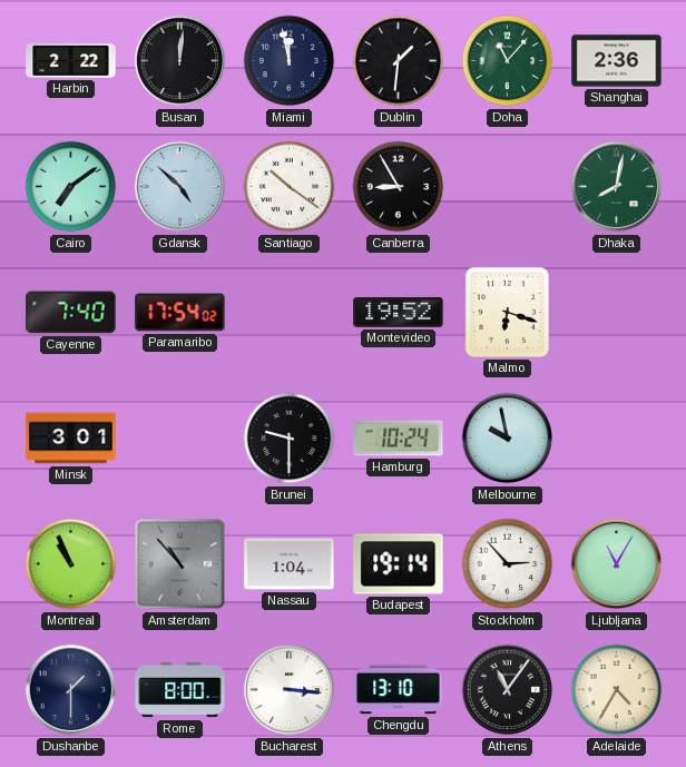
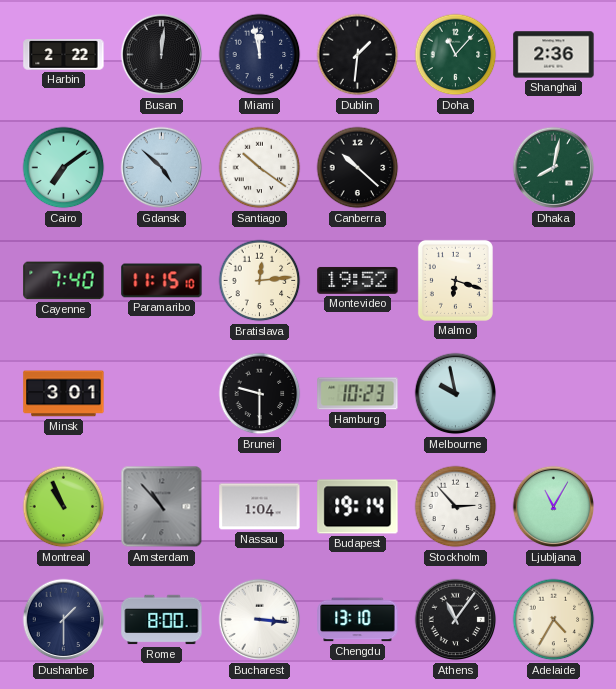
Canberra: 8:55 -> 10:22 (358, 168)
Paramaribo: 17:54 -> 11:15 (162, 281)
Bratislava: none -> 12:14 (260, 281)
Hamburg: 10:24 -> 10:23 (358, 394)
